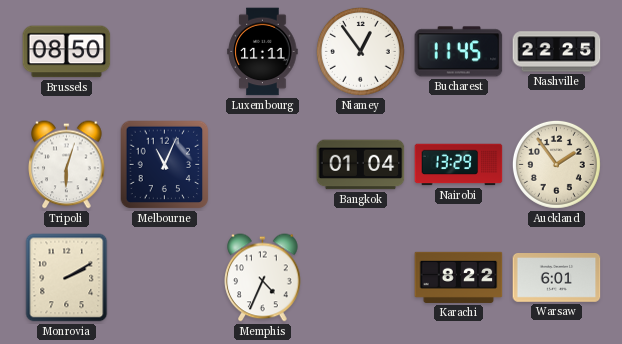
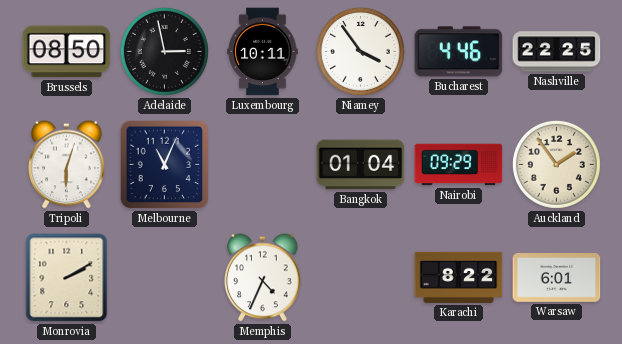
Adelaide: none -> 2:58 (164, 51)
Luxembourg: 11:11 -> 10:11 (263, 52)
Niamey: 12:54 -> 3:54 (360, 51)
Bucharest: 11:45 -> 4:46 (459, 52)
Nairobi: 13:29 -> 09:29 (459, 165)
